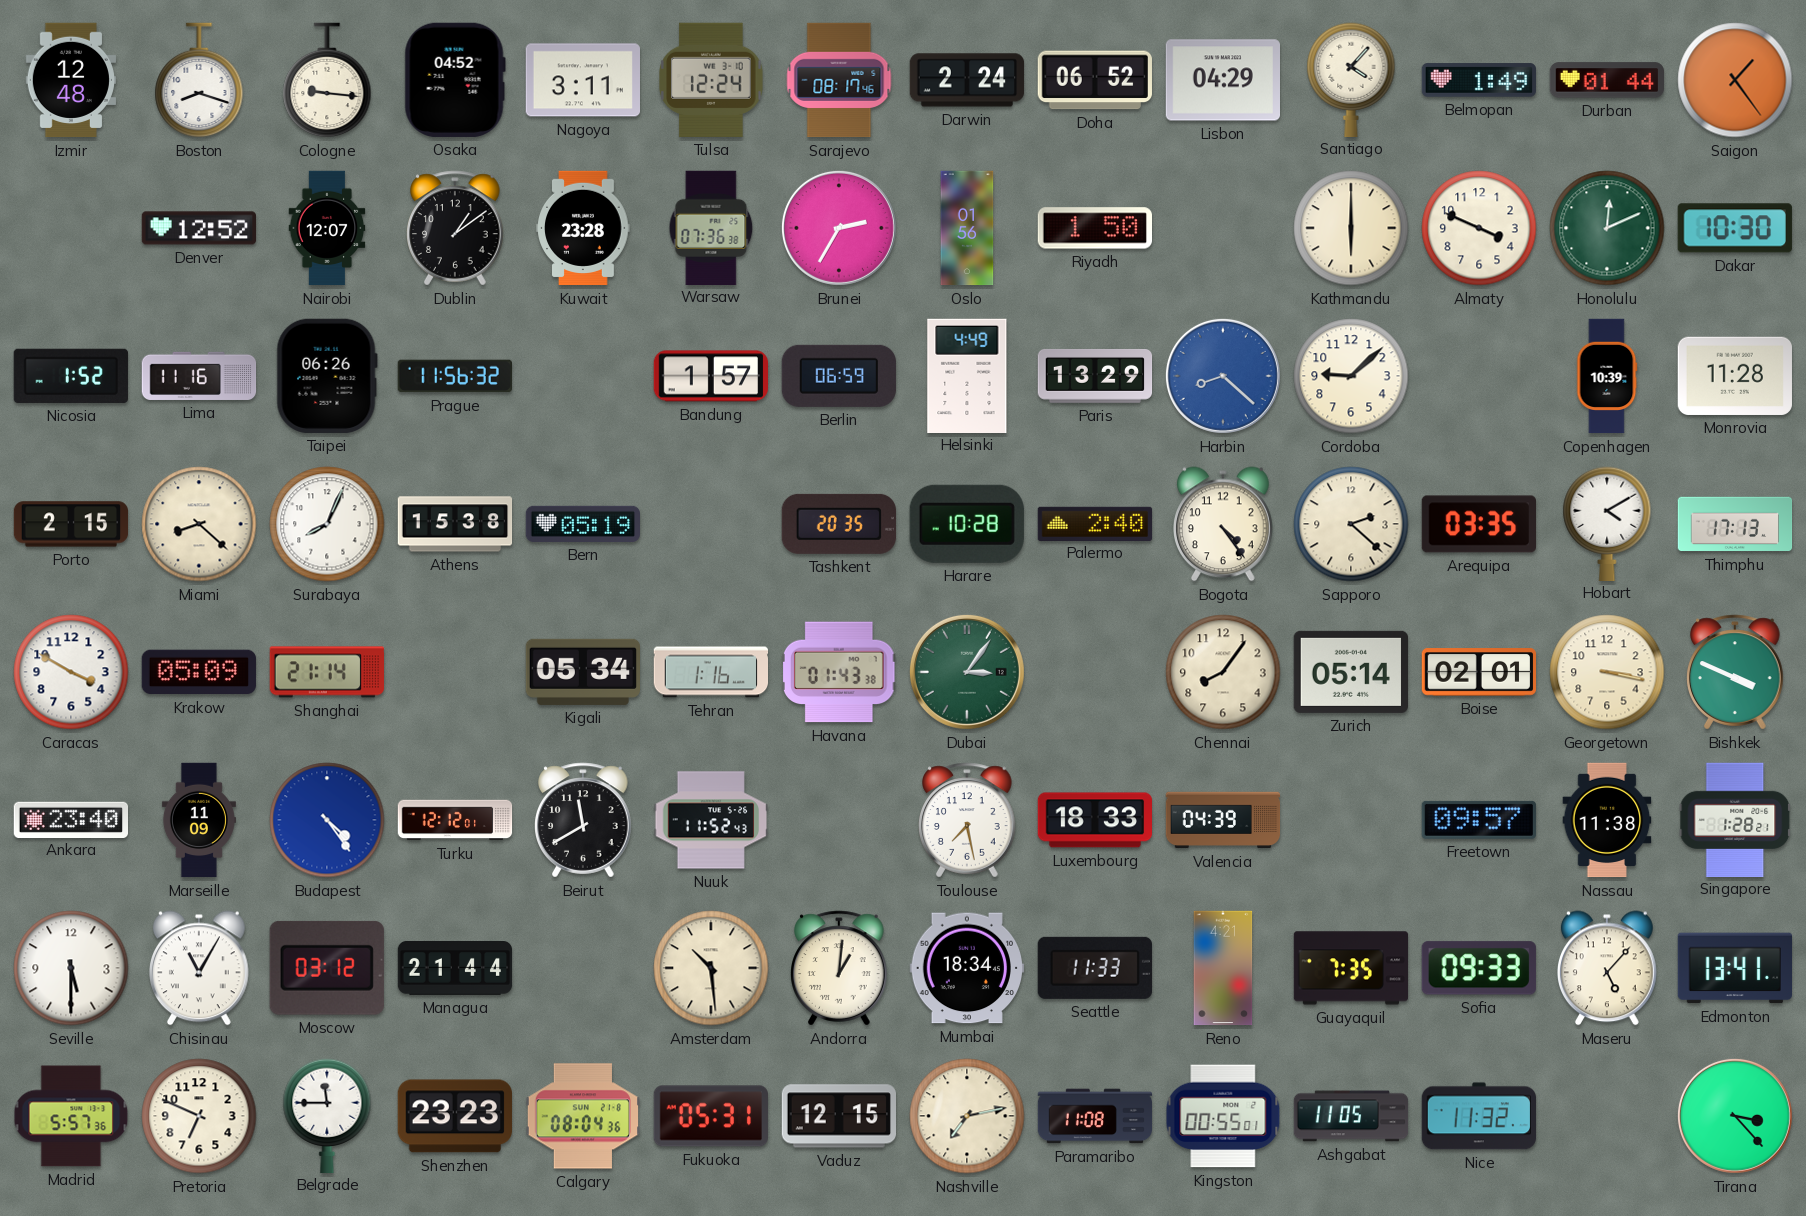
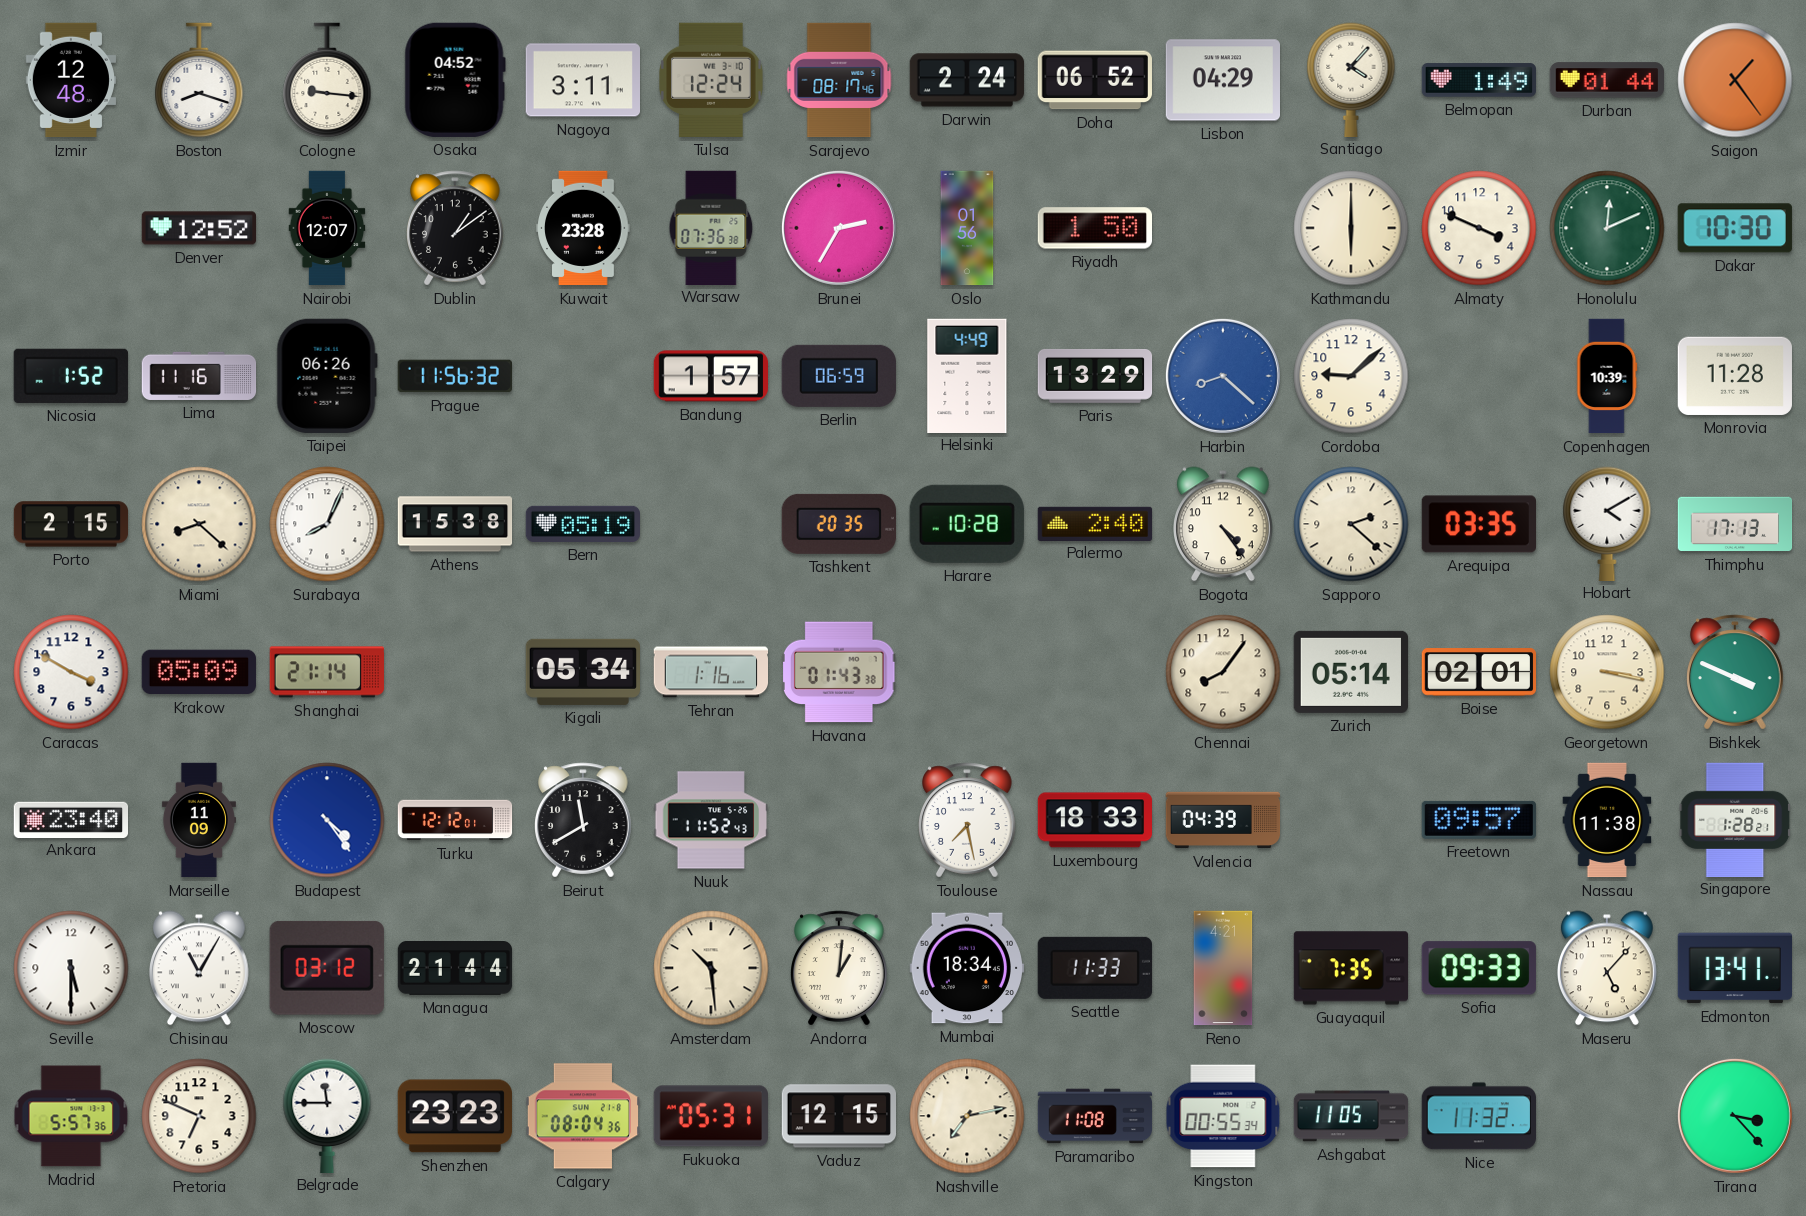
Dubai: 3:06 -> none (967, 672)
Kingston: 00:55:01 -> 00:55:34 (1223, 1116)
